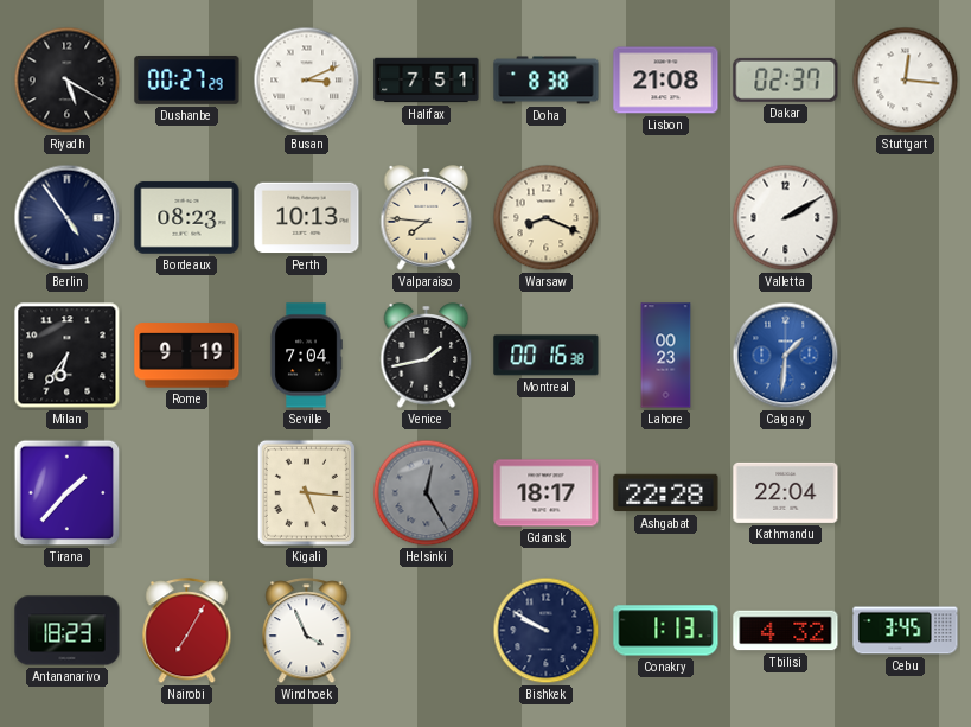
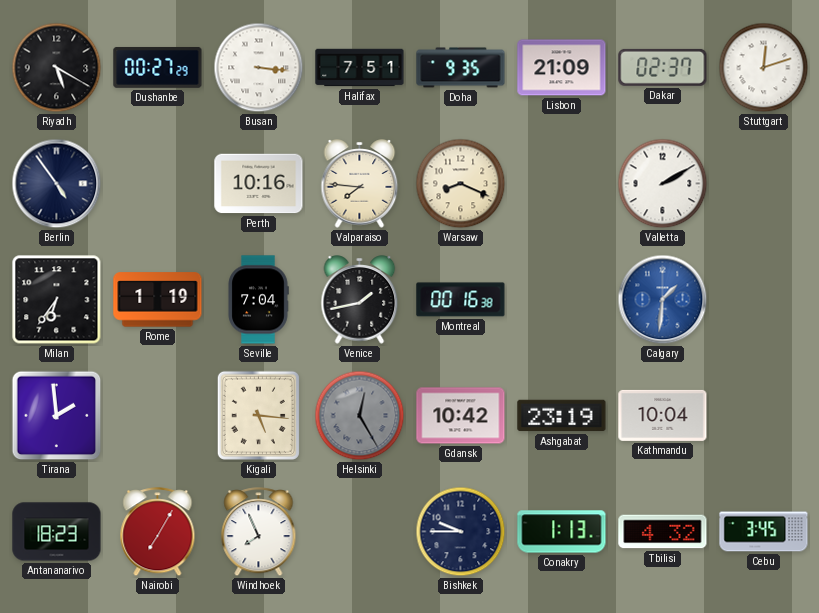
Busan: 3:11 -> 3:16 (259, 68)
Doha: 8:38 -> 9:35 (461, 68)
Lisbon: 21:08 -> 21:09 (562, 68)
Stuttgart: 12:16 -> 12:12 (764, 68)
Bordeaux: 08:23 -> none (187, 218)
Perth: 10:13 -> 10:16 (259, 184)
Rome: 9:19 -> 1:19 (158, 300)
Lahore: 00:23 -> none (666, 356)
Tirana: 1:37 -> 1:59 (57, 416)
Gdansk: 18:17 -> 10:42 (461, 416)
Ashgabat: 22:28 -> 23:19 (562, 416)
Kathmandu: 22:04 -> 10:04 (663, 415)
Windhoek: 3:56 -> 7:56 (259, 532)
Bishkek: 9:50 -> 9:45 (461, 532)
